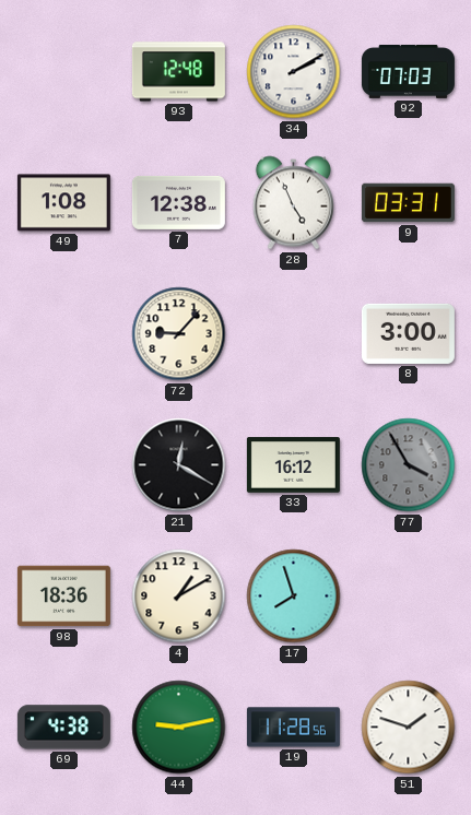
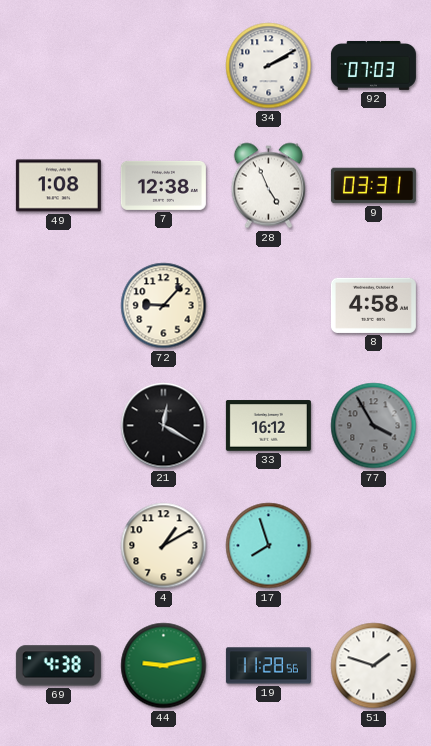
93: 12:48 -> none (178, 72)
8: 3:00 -> 4:58 (373, 305)
98: 18:36 -> none (63, 597)
